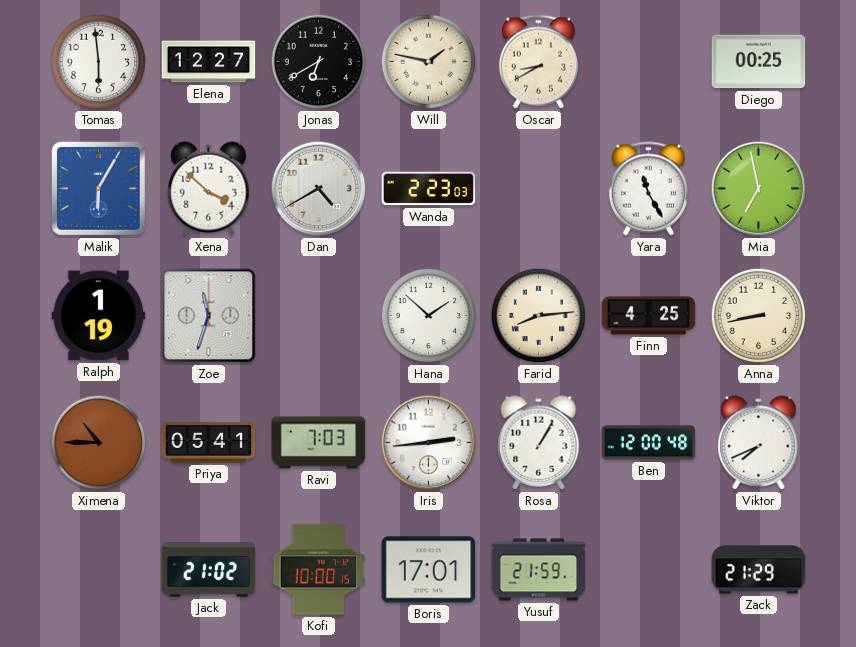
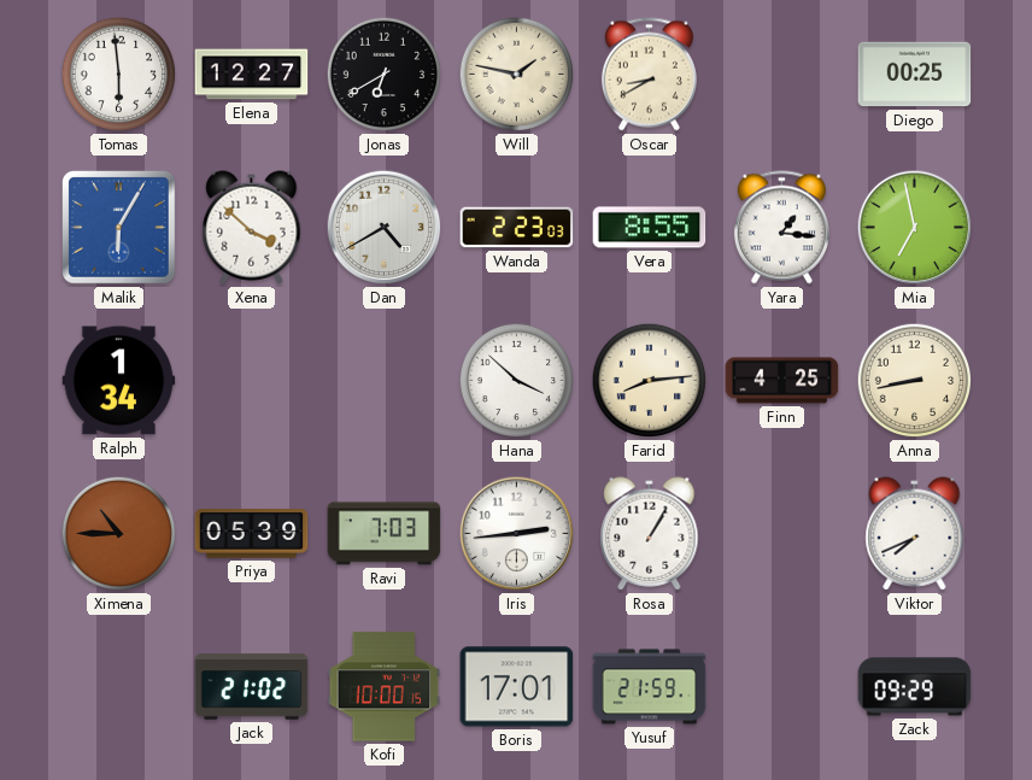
Vera: none -> 8:55 (650, 228)
Yara: 11:25 -> 1:16 (781, 228)
Ralph: 1:19 -> 1:34 (119, 381)
Zoe: 11:33 -> none (209, 316)
Hana: 1:52 -> 3:52 (517, 381)
Priya: 05:41 -> 05:39 (252, 534)
Ben: 12:00 -> none (649, 443)
Zack: 21:29 -> 09:29 (915, 687)
